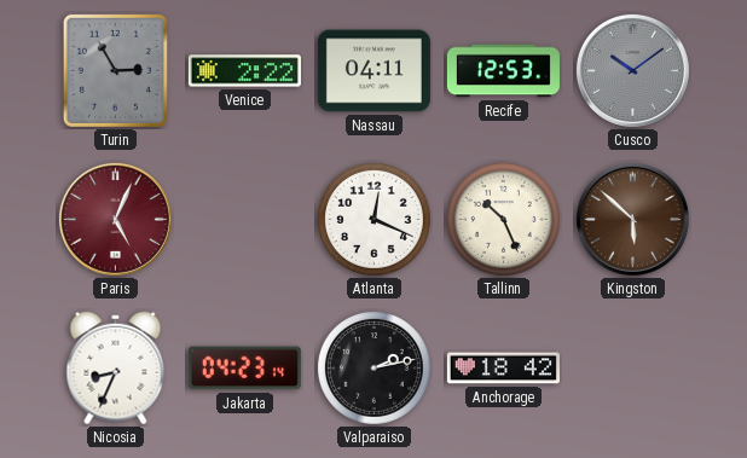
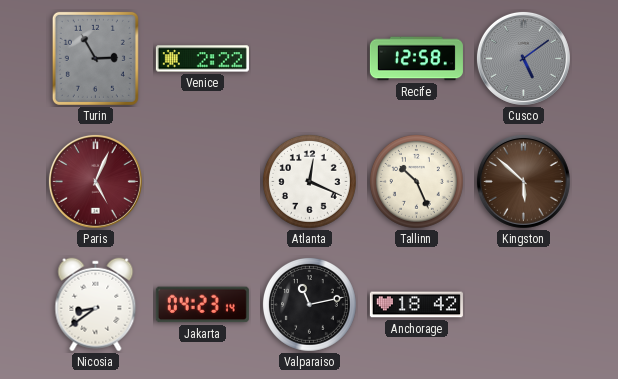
Nassau: 04:11 -> none (373, 71)
Recife: 12:53 -> 12:58 (416, 59)
Cusco: 10:09 -> 5:09 (523, 58)
Nicosia: 8:34 -> 8:39 (96, 305)
Valparaiso: 2:13 -> 11:13 (310, 305)
